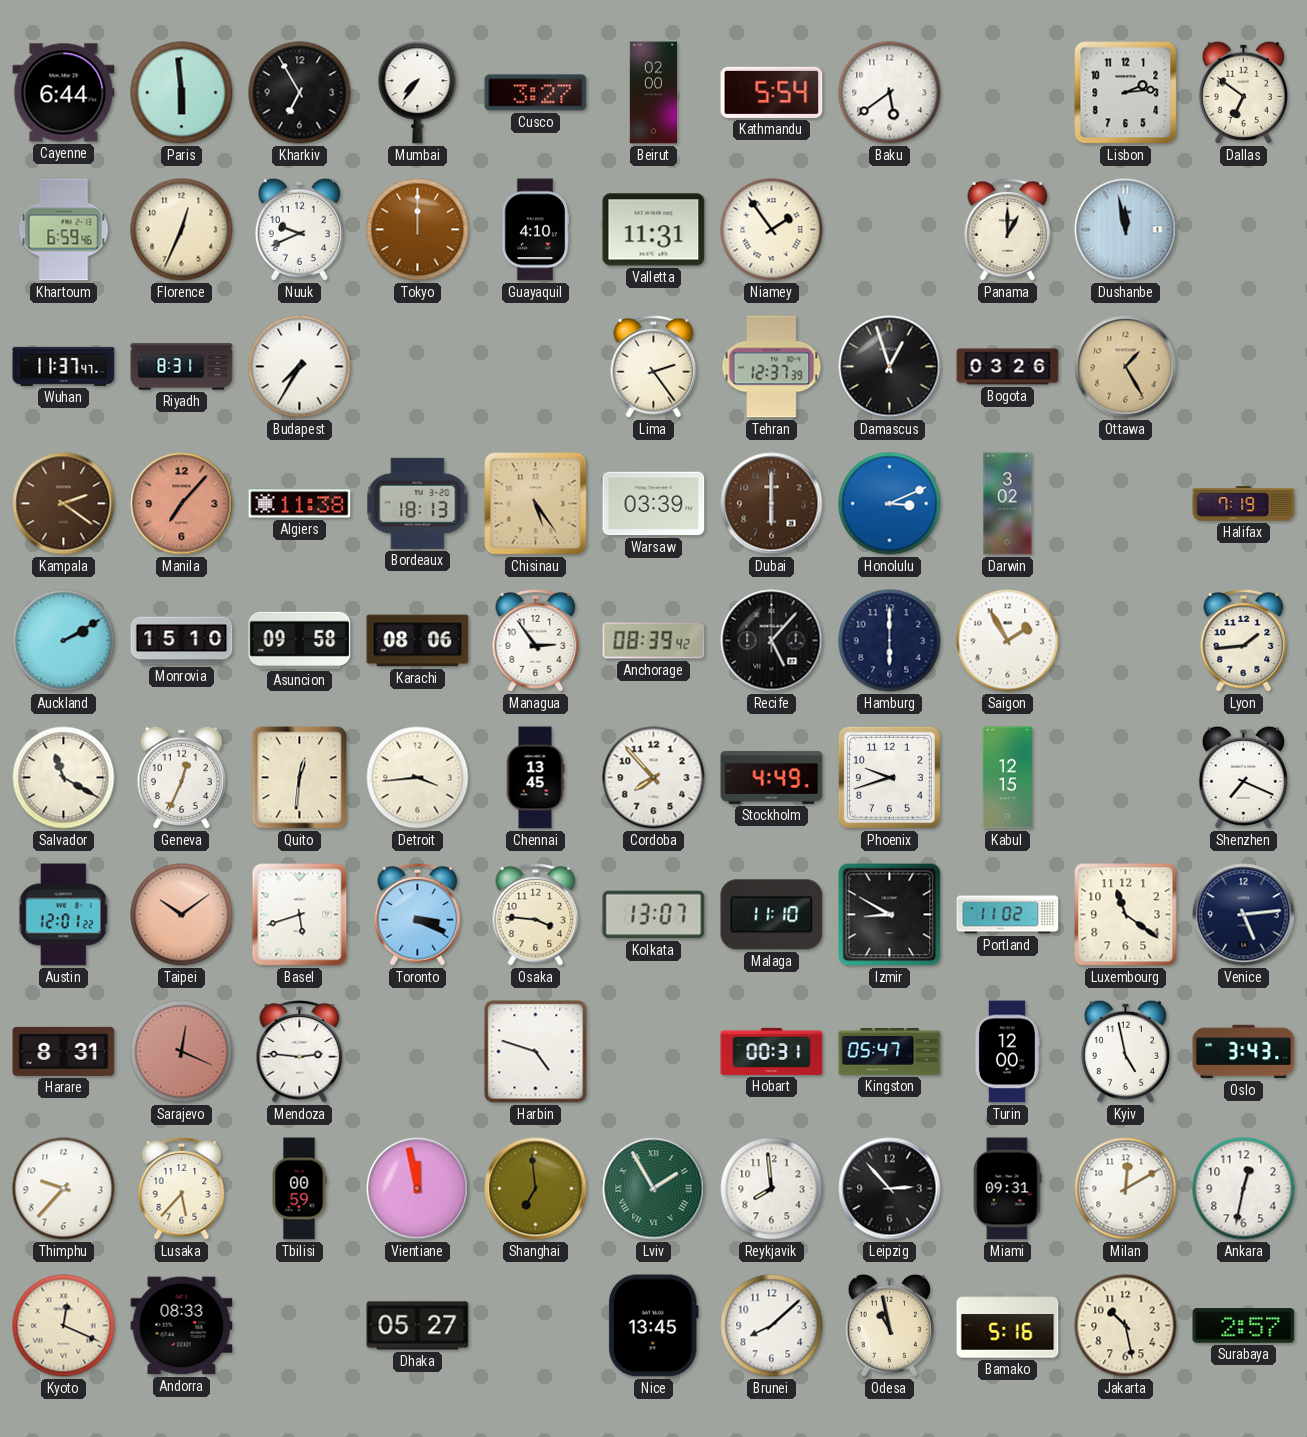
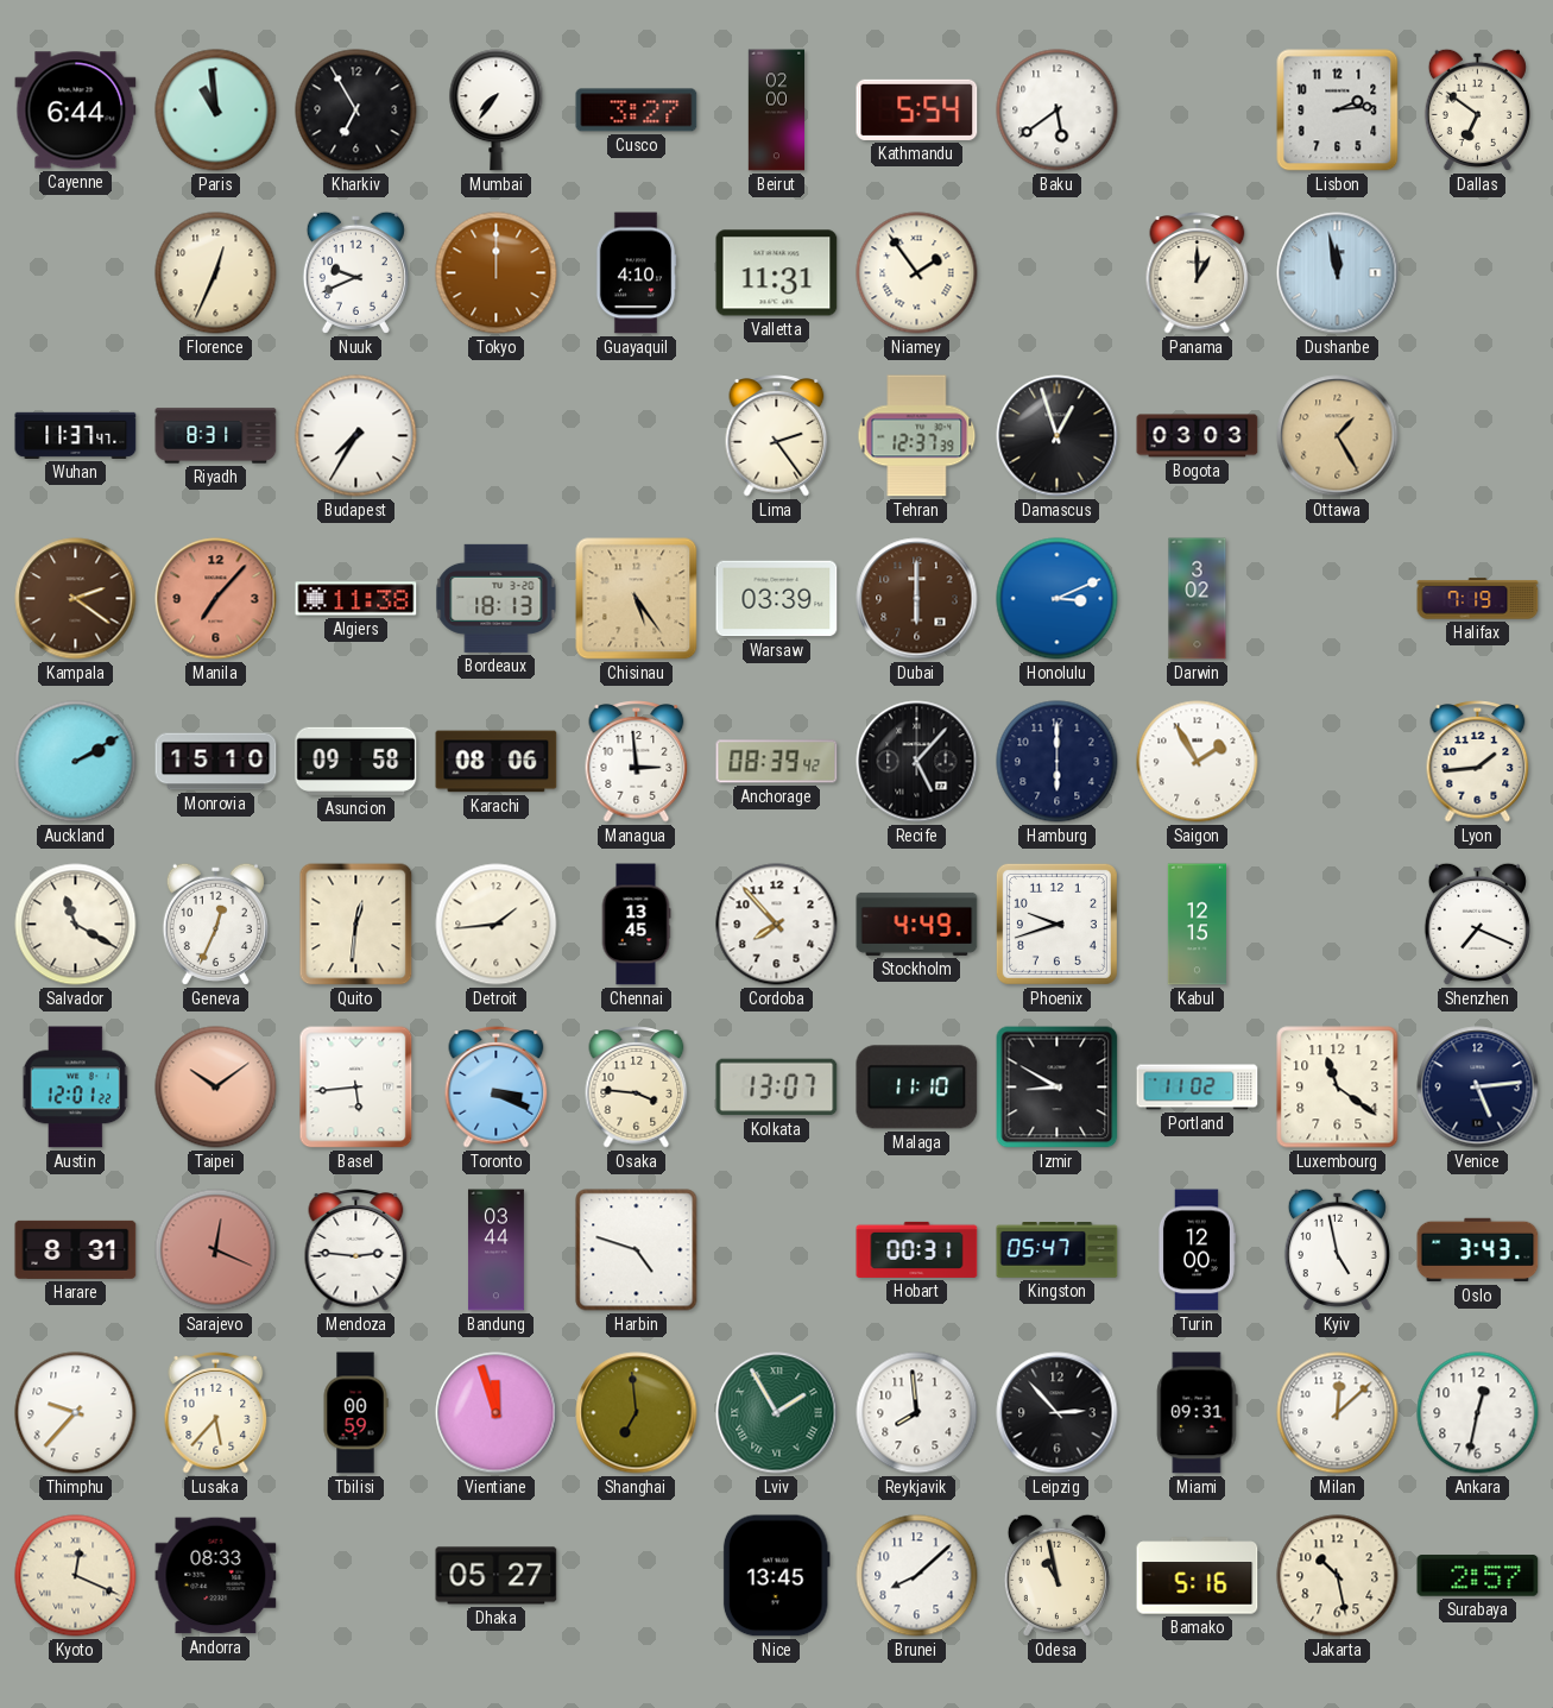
Paris: 5:59 -> 10:59 (216, 111)
Khartoum: 6:59 -> none (64, 230)
Bogota: 03:26 -> 03:03 (1198, 436)
Managua: 2:54 -> 2:59 (637, 762)
Detroit: 3:44 -> 1:44 (497, 925)
Basel: 5:42 -> 5:44 (356, 1088)
Bandung: none -> 03:44 (495, 1250)
Vientiane: 11:58 -> 11:57 (497, 1413)
Milan: 12:10 -> 12:08 (1338, 1413)
